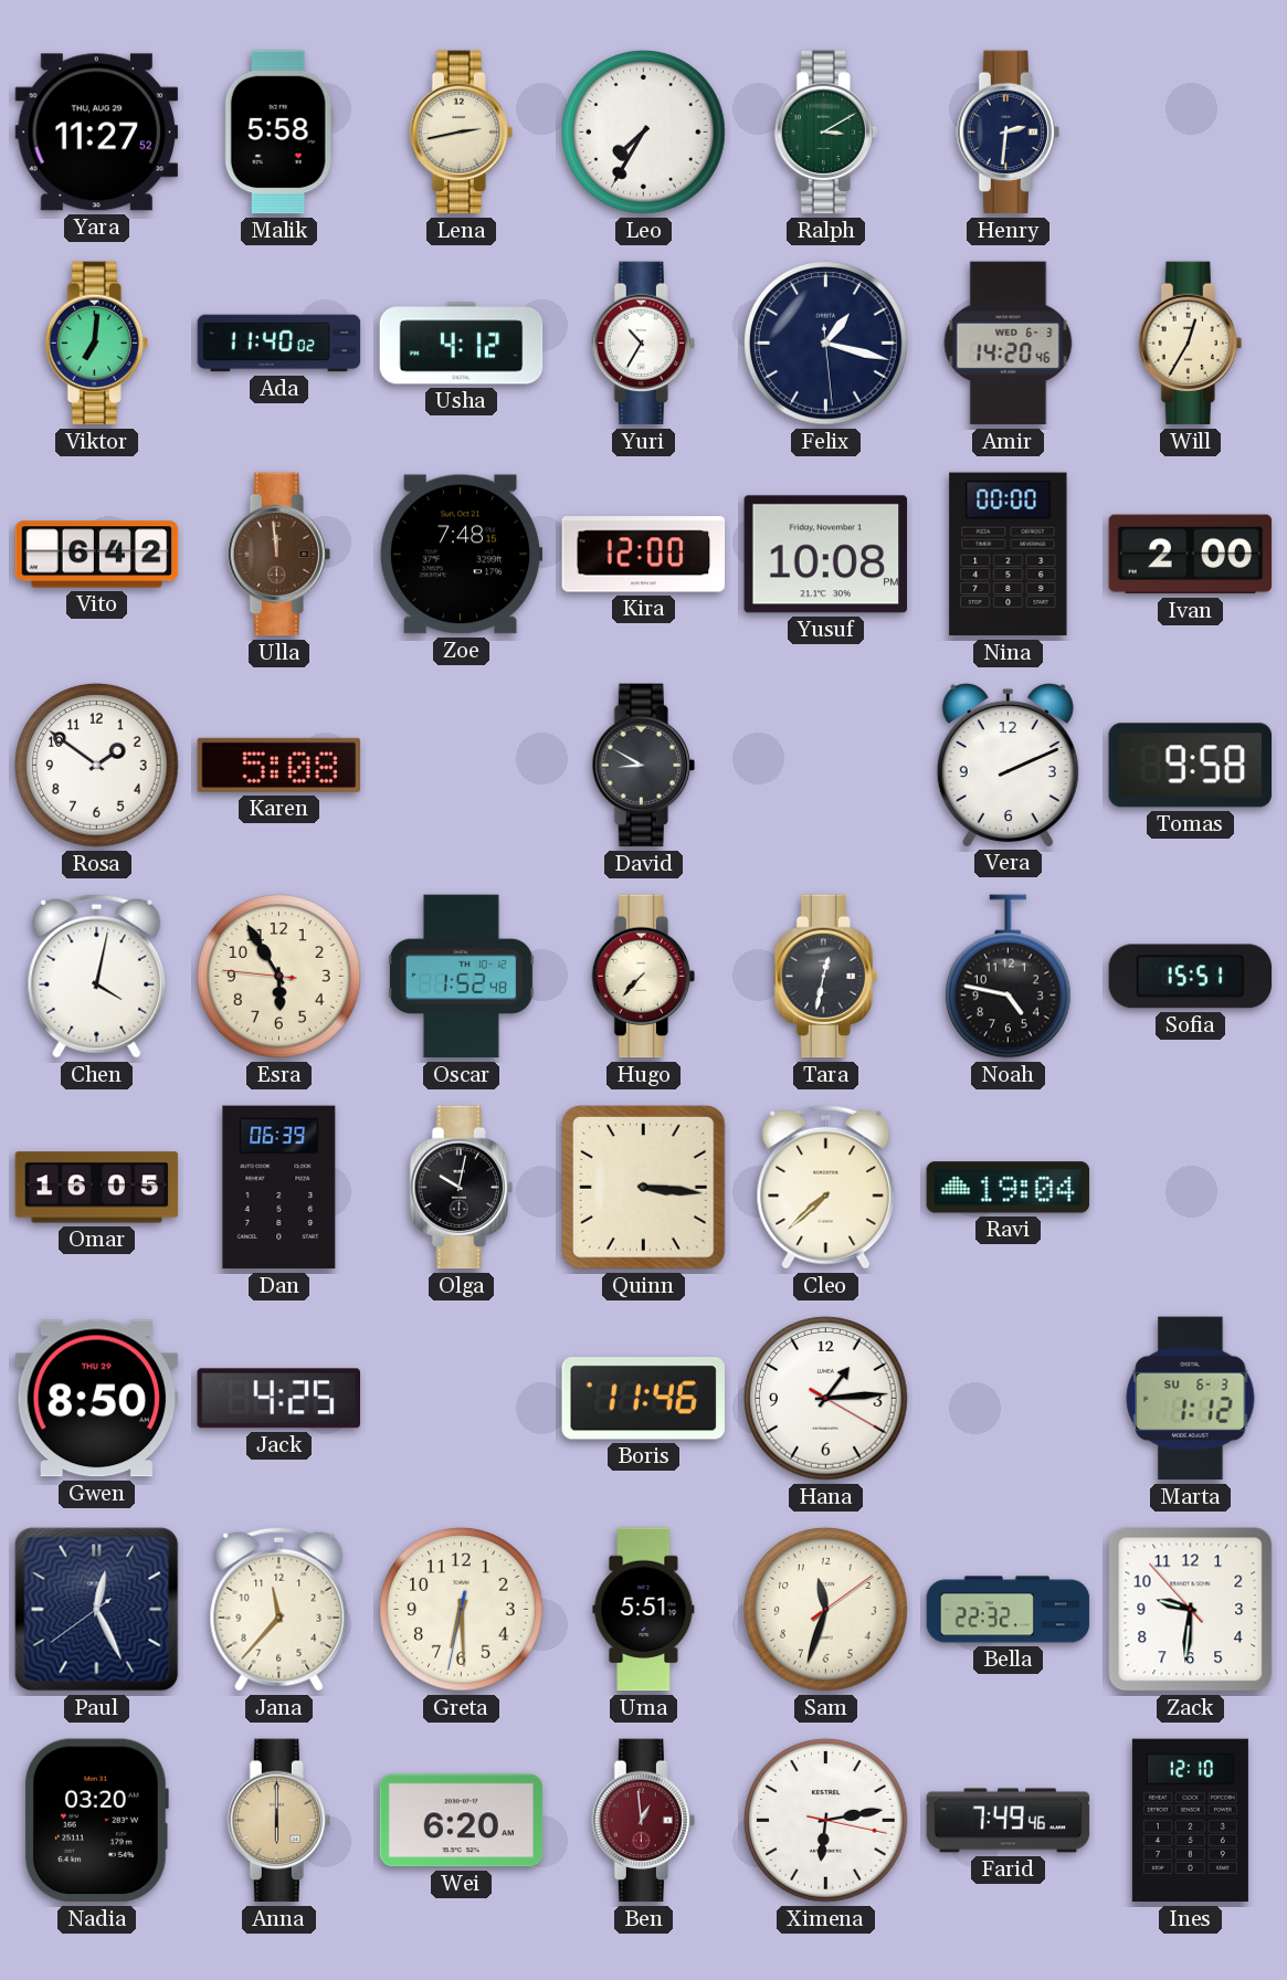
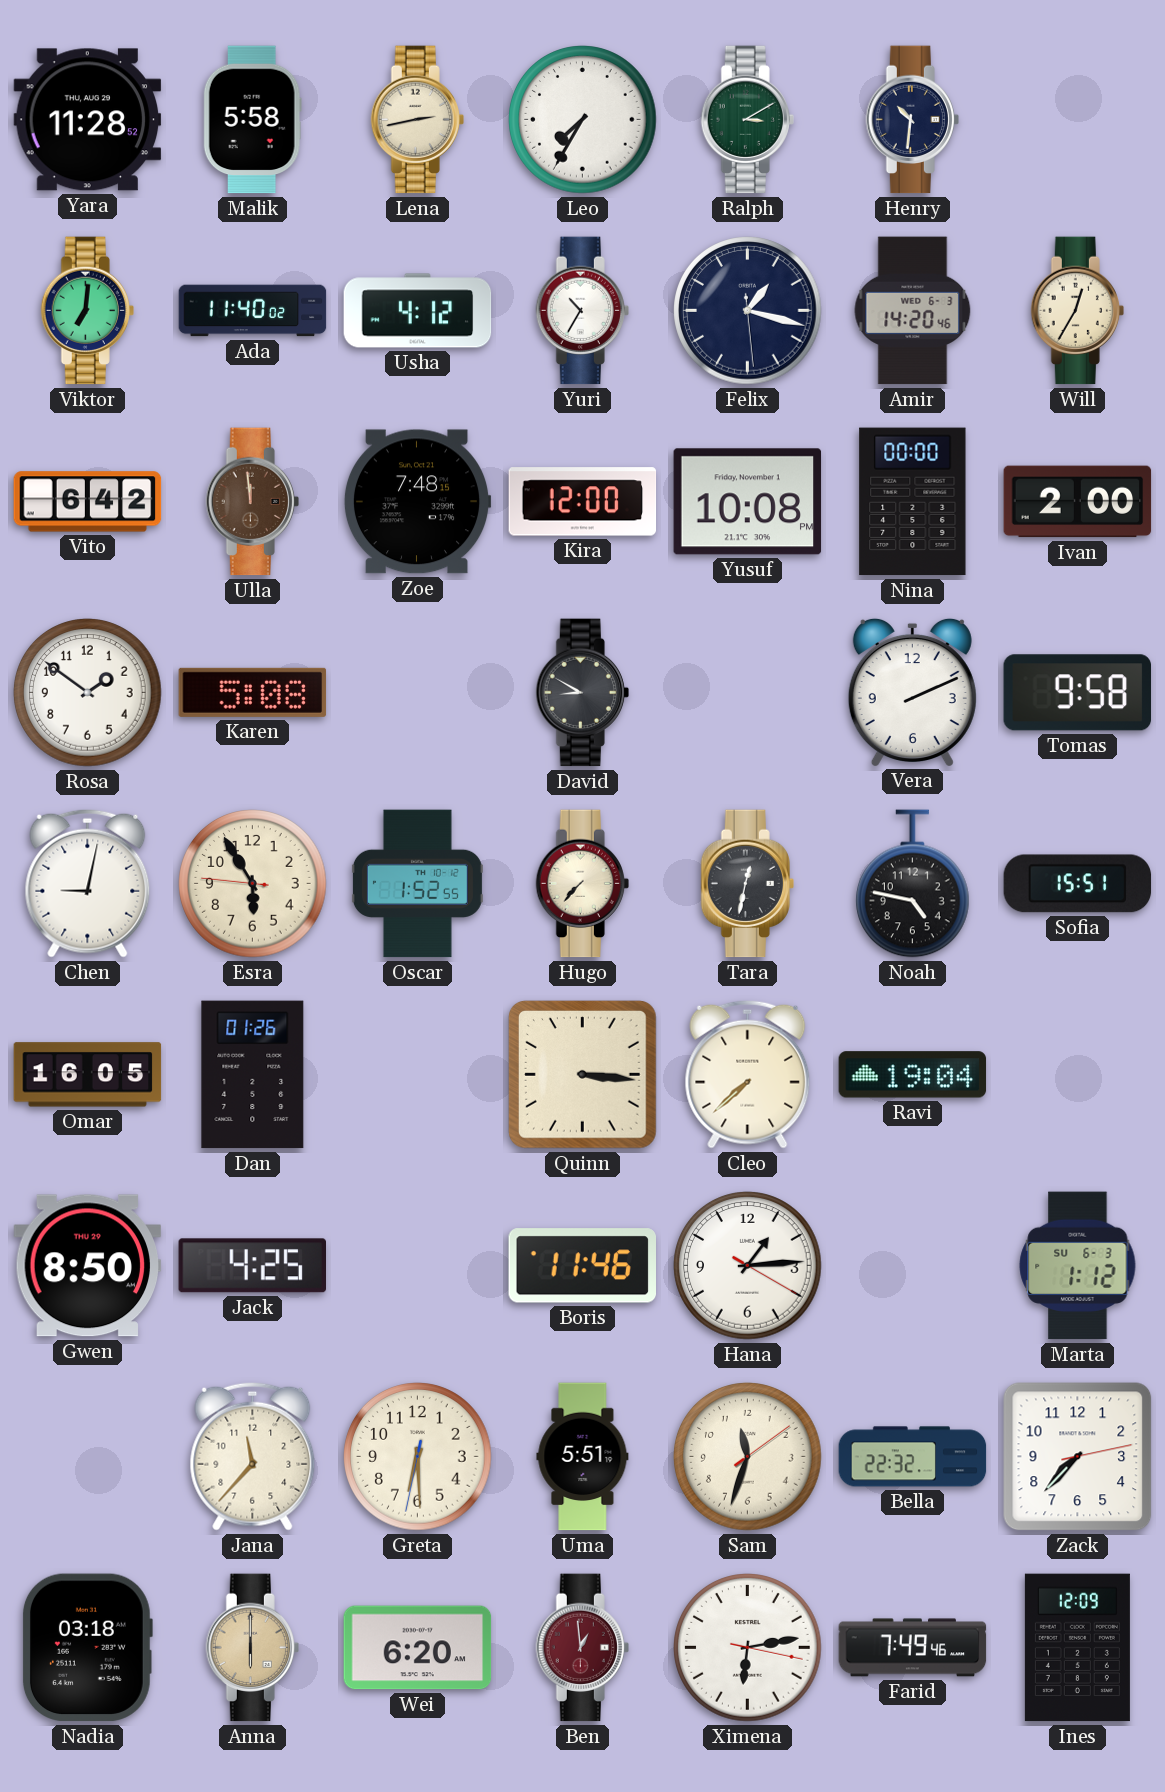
Yara: 11:27 -> 11:28 (88, 120)
Henry: 2:31 -> 10:31 (912, 120)
Chen: 4:02 -> 9:02 (88, 883)
Oscar: 1:52:48 -> 1:52:55 (417, 884)
Dan: 06:39 -> 01:26 (253, 1075)
Olga: 10:02 -> none (461, 1188)
Paul: 12:25 -> none (97, 1610)
Zack: 9:30 -> 7:37 (1078, 1457)
Nadia: 03:20 -> 03:18 (87, 1648)
Ines: 12:10 -> 12:09 (1077, 1648)
